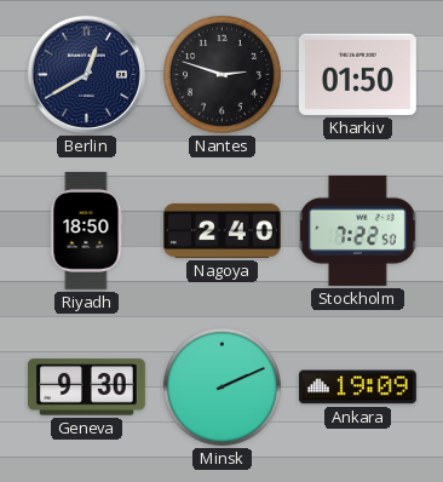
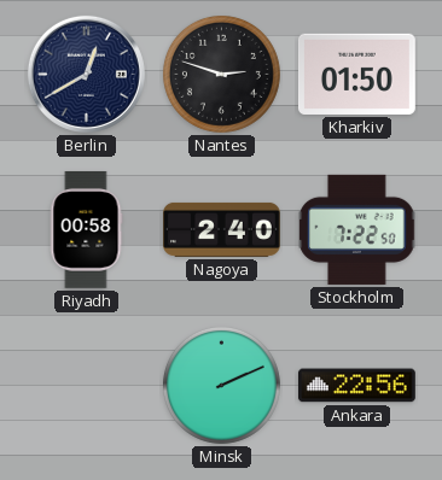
Riyadh: 18:50 -> 00:58 (86, 229)
Geneva: 9:30 -> none (87, 388)
Ankara: 19:09 -> 22:56 (356, 386)
